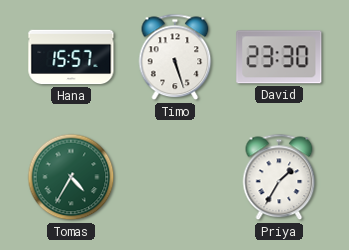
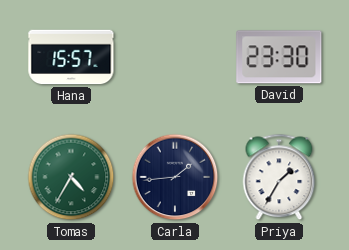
Timo: 5:27 -> none (175, 57)
Carla: none -> 1:44 (175, 177)
